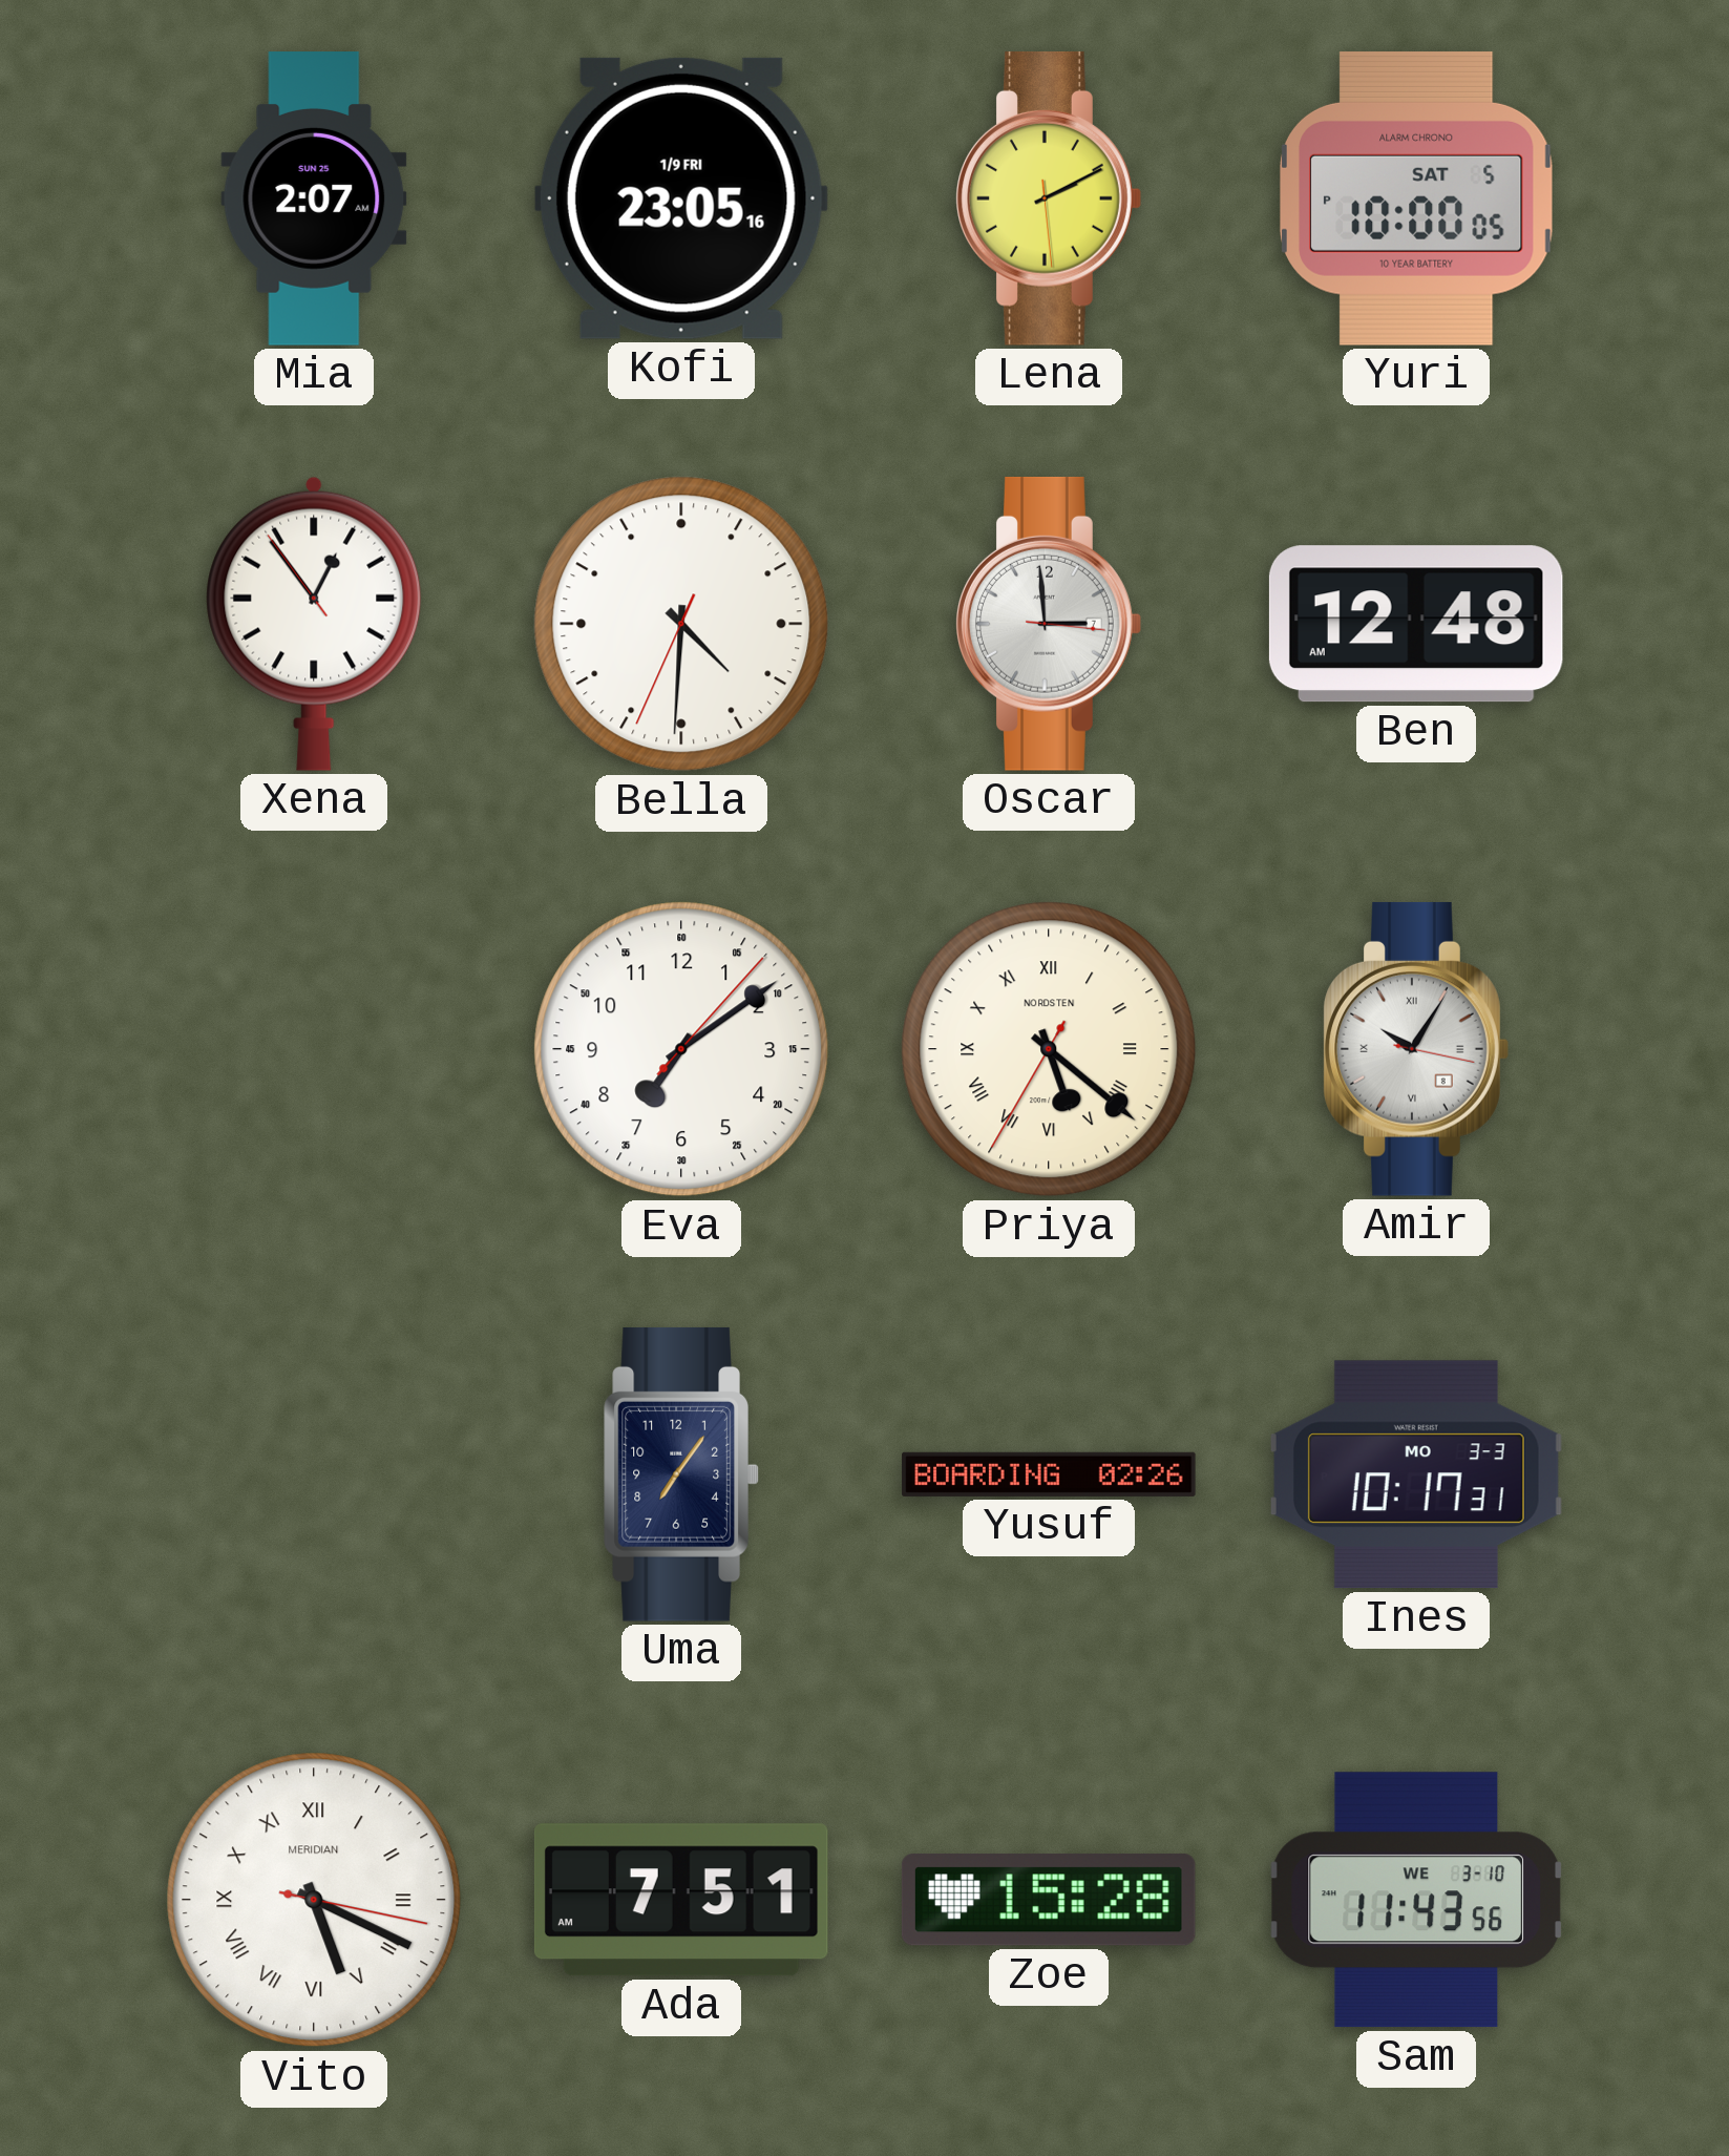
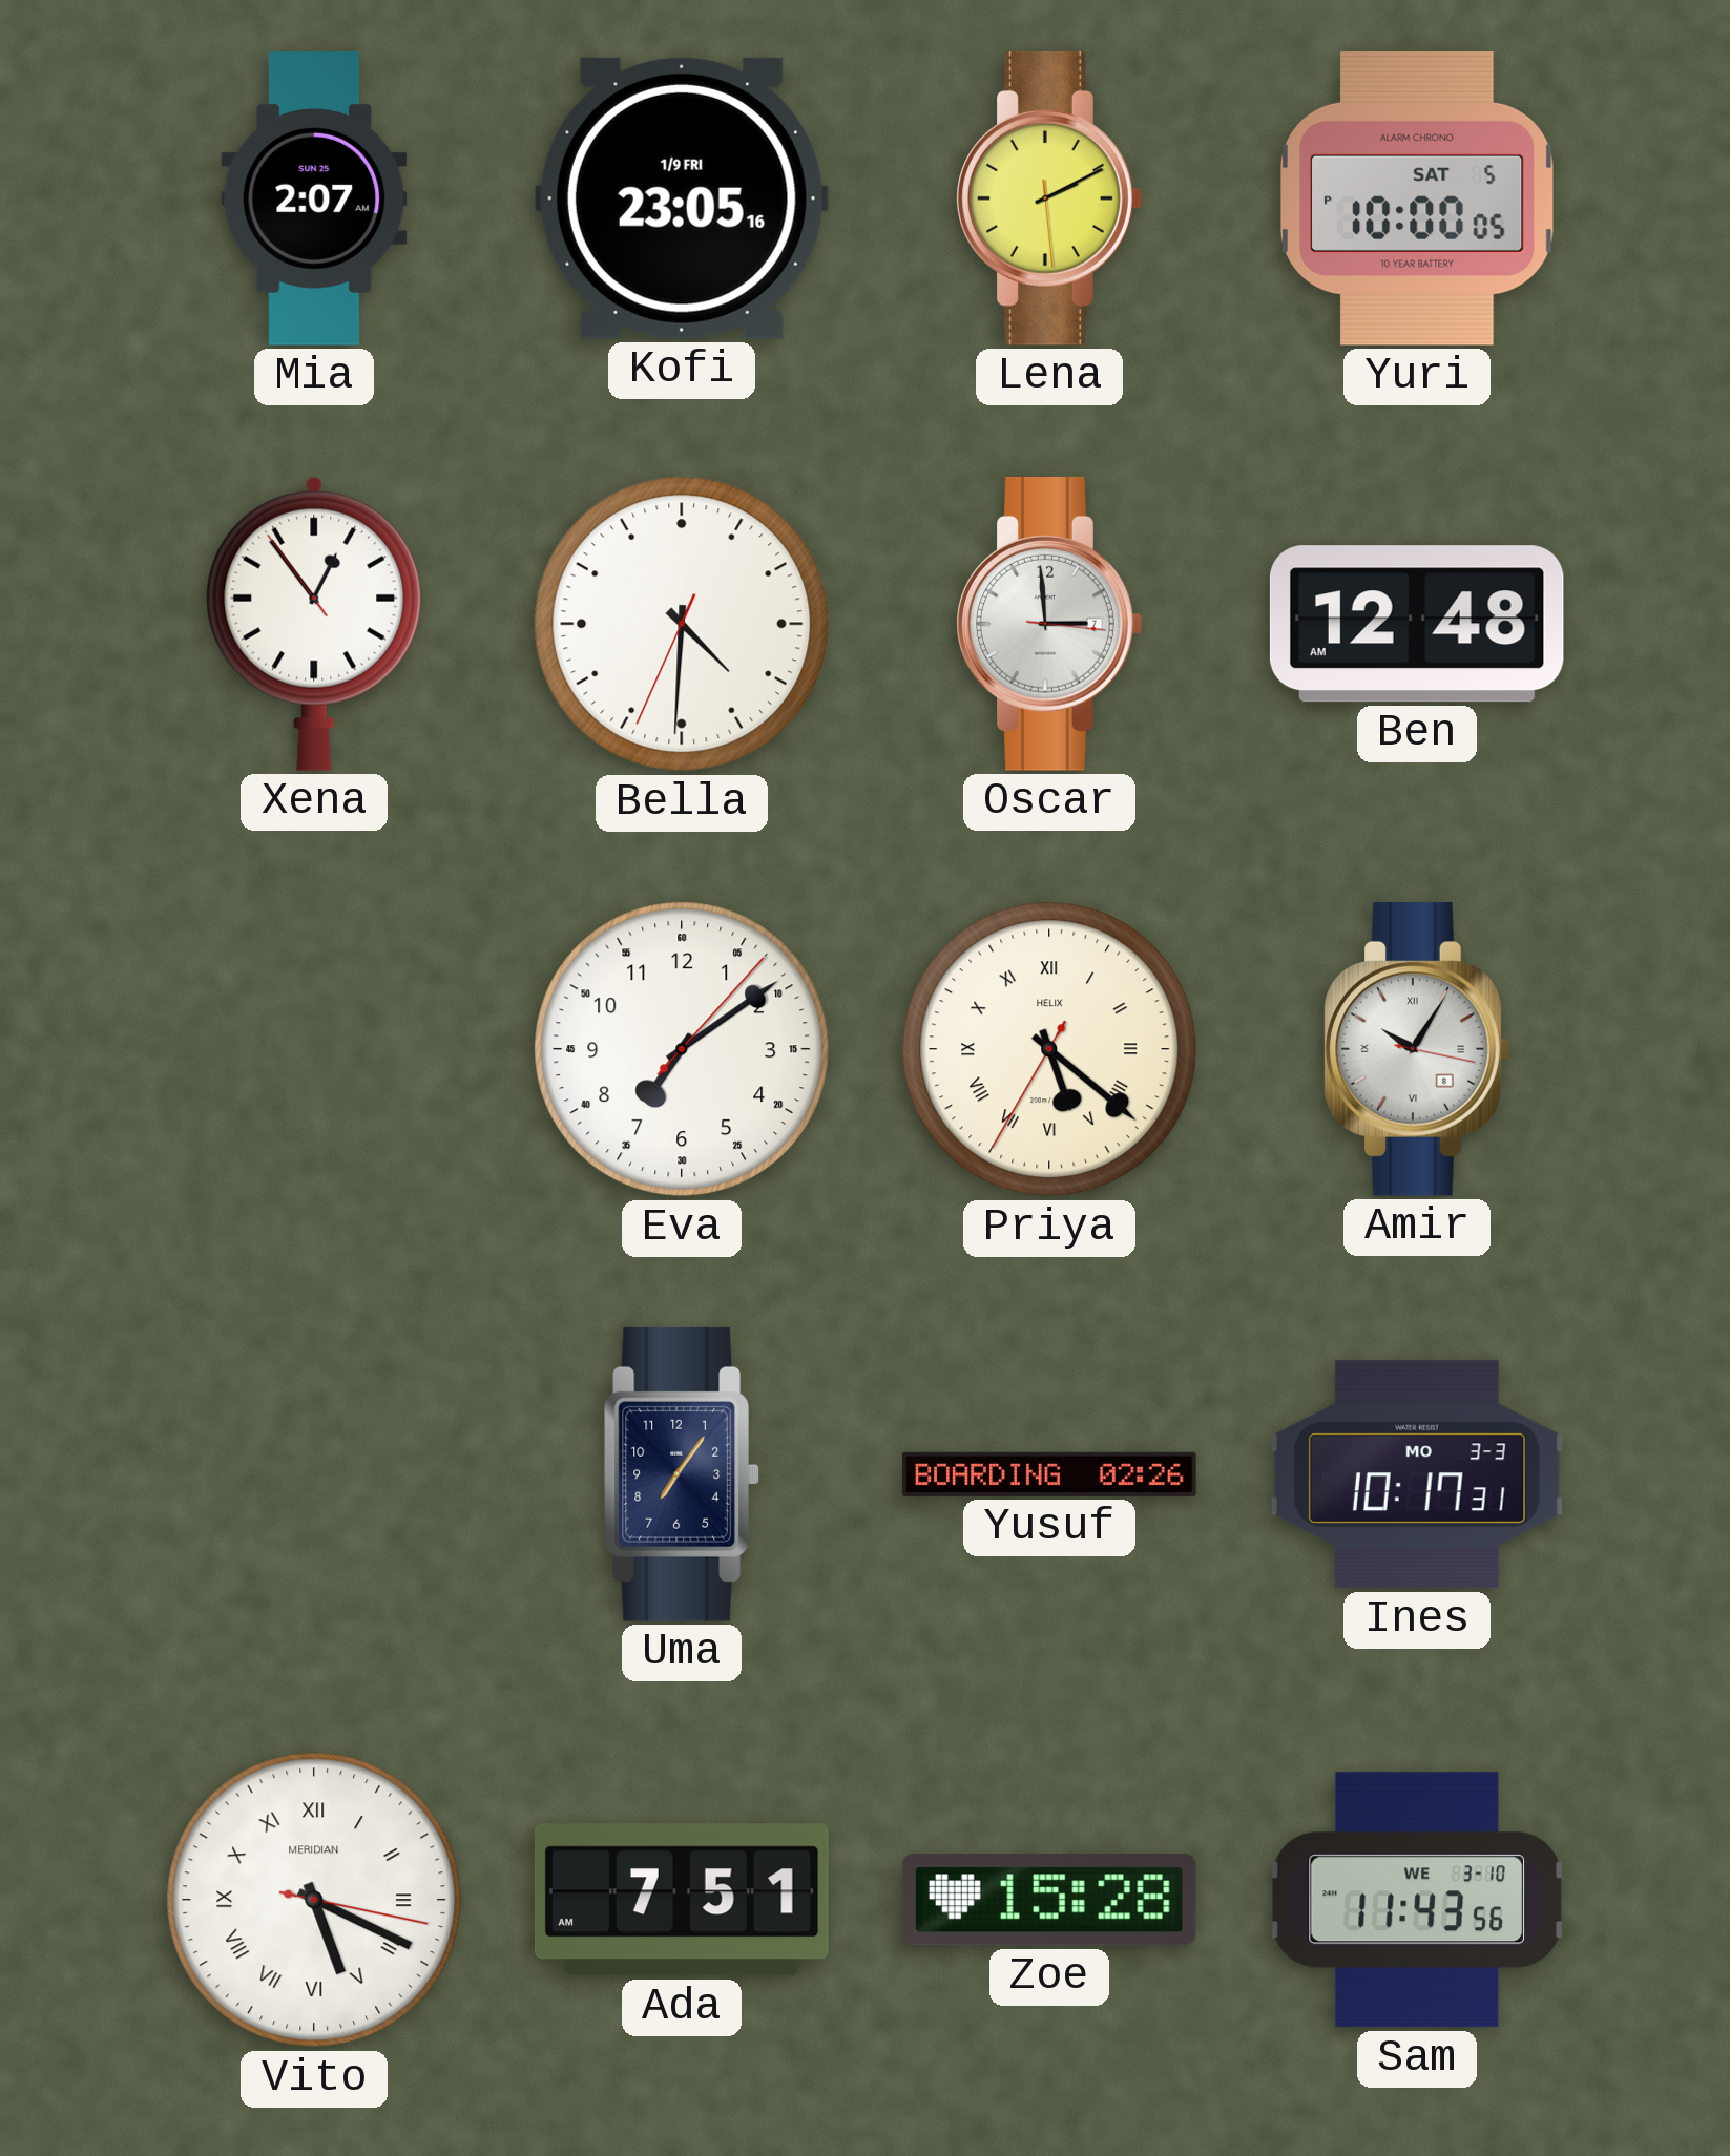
Priya brand: NORDSTEN -> HELIX (1049, 1049)
